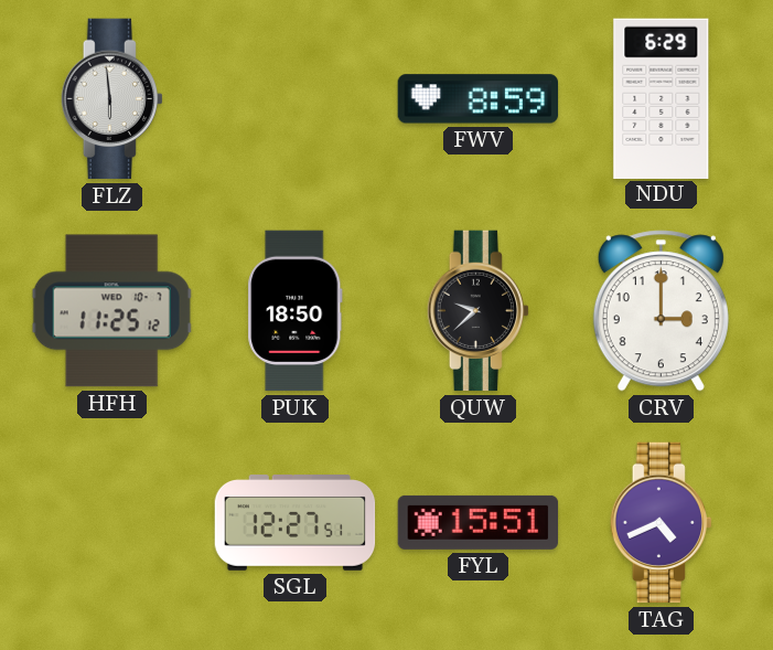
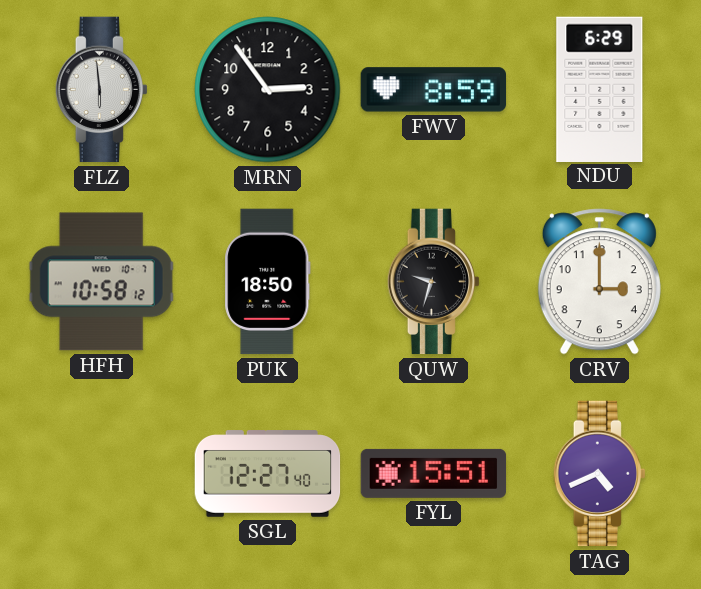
MRN: none -> 2:54 (268, 90)
HFH: 11:25 -> 10:58 (101, 282)
QUW: 9:38 -> 9:33 (433, 282)
SGL: 12:27:51 -> 12:27:40 (268, 474)
